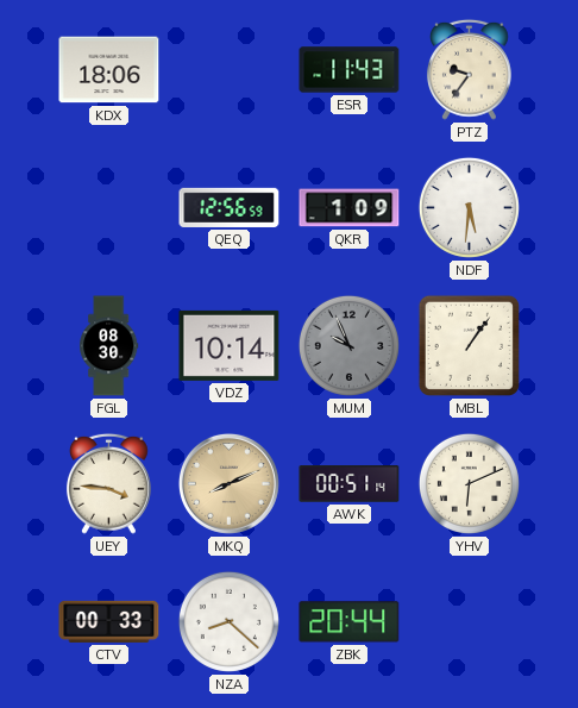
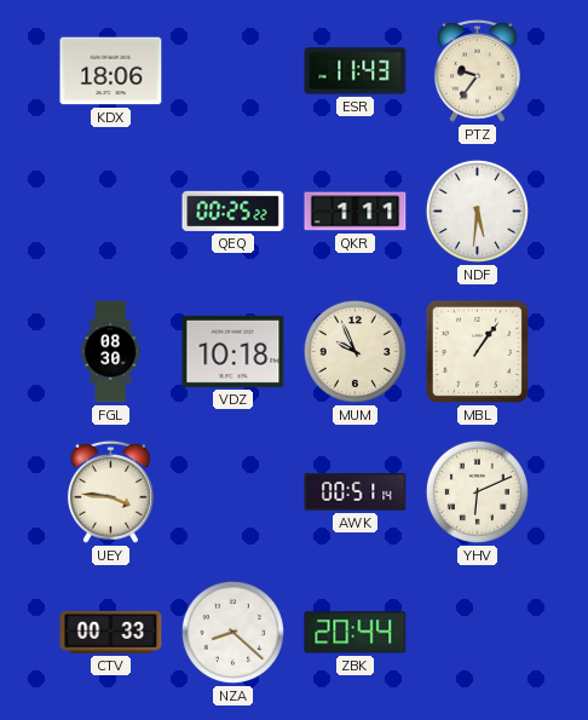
QEQ: 12:56 -> 00:25 (234, 211)
QKR: 1:09 -> 1:11 (356, 212)
VDZ: 10:14 -> 10:18 (234, 351)
MUM dial: grey -> cream (354, 351)
MKQ: 8:11 -> none (228, 483)
